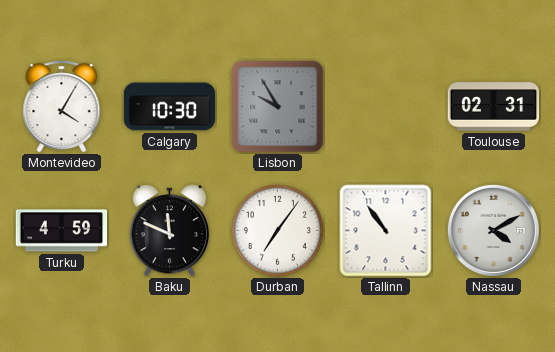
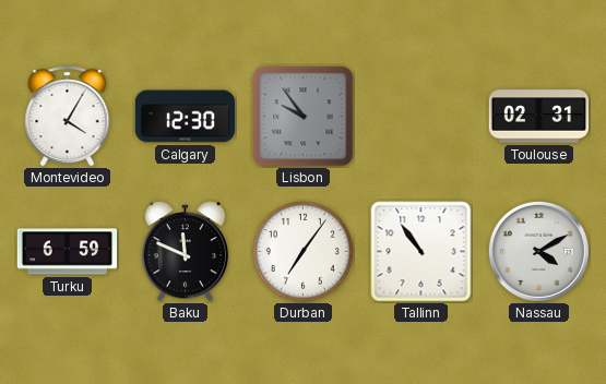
Calgary: 10:30 -> 12:30 (186, 117)
Lisbon: 9:55 -> 9:54 (304, 117)
Turku: 4:59 -> 6:59 (68, 252)
